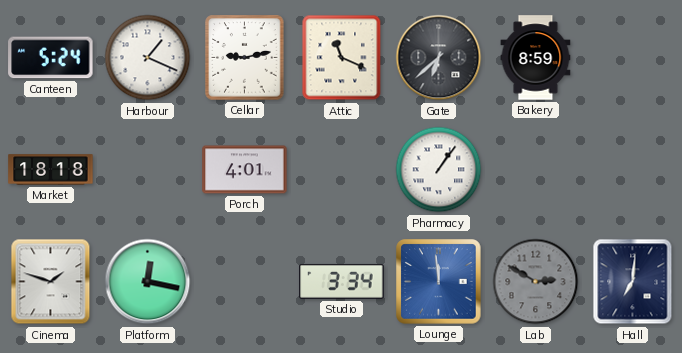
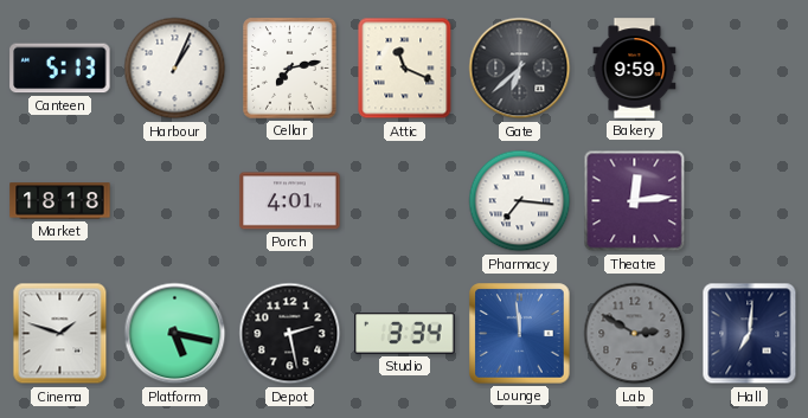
Canteen: 5:24 -> 5:13 (60, 69)
Harbour: 1:19 -> 1:04 (175, 69)
Cellar: 9:13 -> 7:13 (290, 69)
Bakery: 8:59 -> 9:59 (635, 69)
Pharmacy: 1:06 -> 7:16 (520, 201)
Theatre: none -> 12:14 (635, 201)
Platform: 12:17 -> 5:17 (175, 334)
Depot: none -> 2:28 (290, 334)
